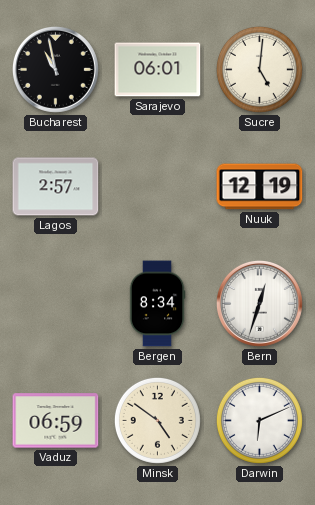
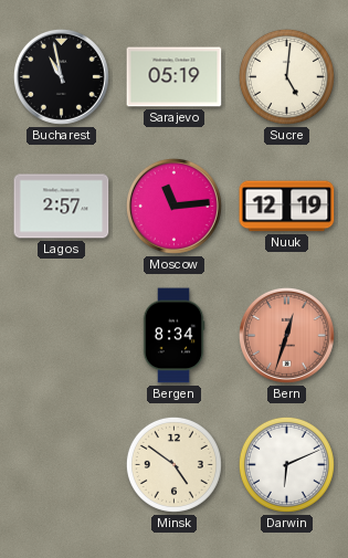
Sarajevo: 06:01 -> 05:19 (175, 77)
Moscow: none -> 11:14 (173, 206)
Bern dial: white -> salmon (286, 335)
Vaduz: 06:59 -> none (56, 421)
